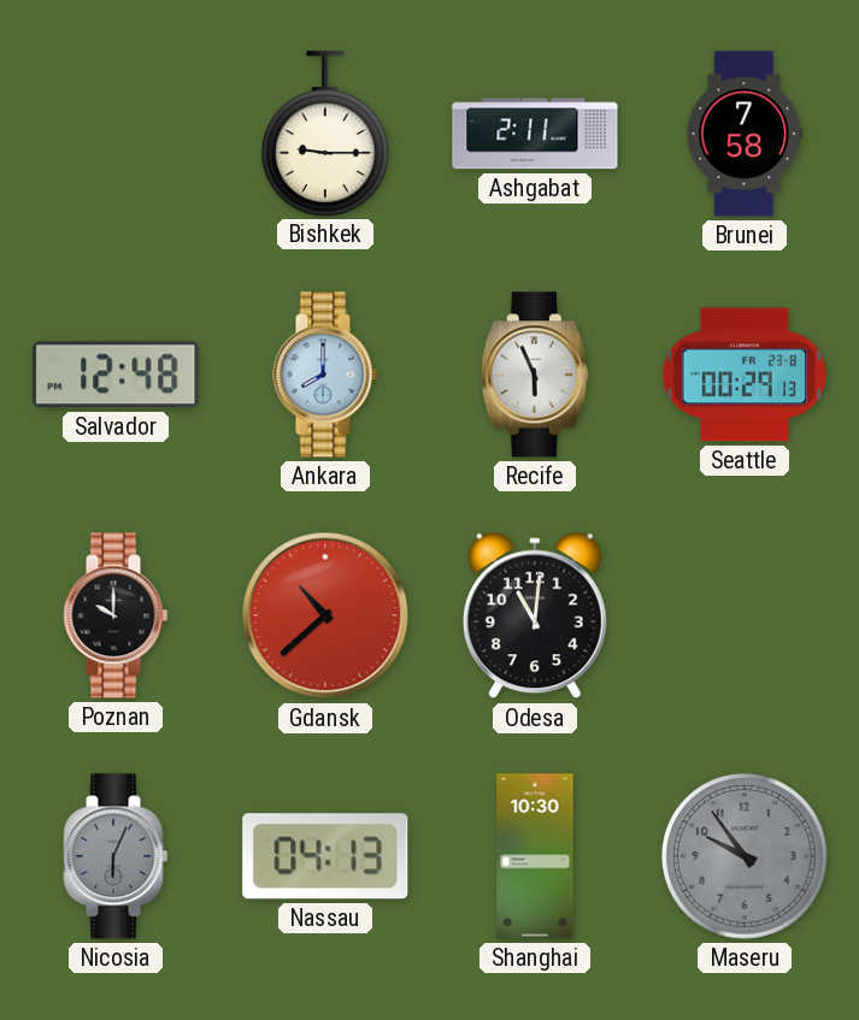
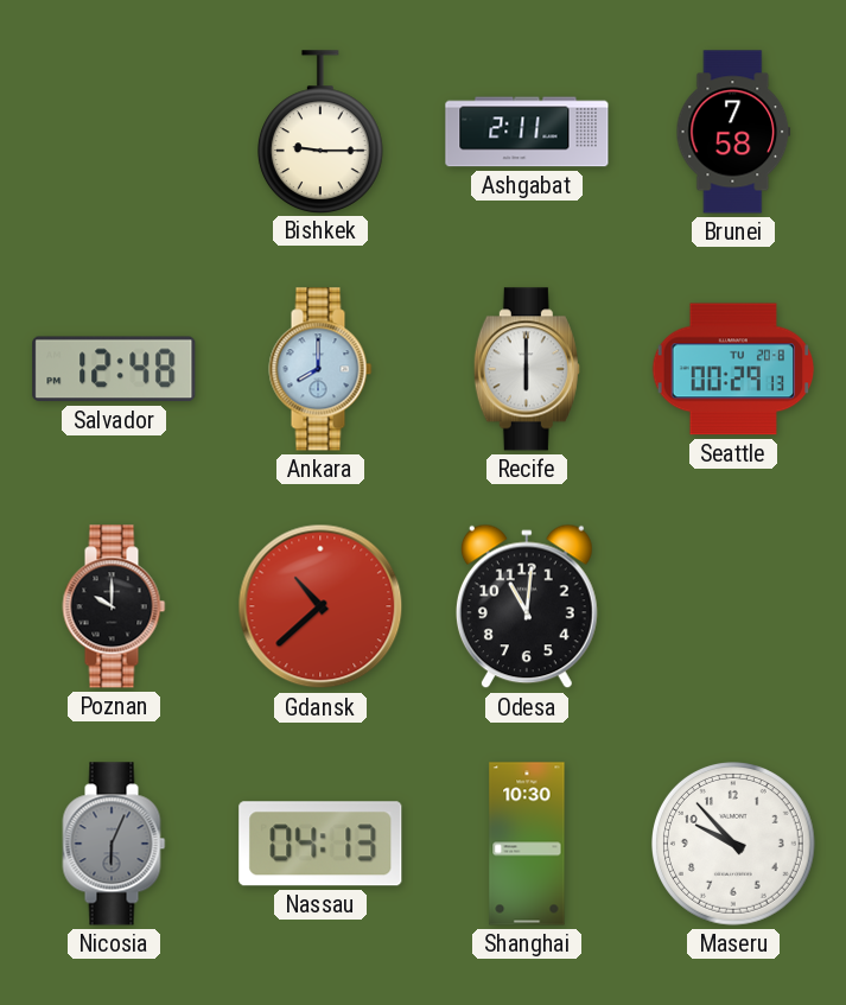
Recife: 5:56 -> 6:00 (527, 369)
Seattle date: FR 23-8 -> TU 20-8 (733, 369)
Maseru: 9:54 -> 9:53 (734, 845)
Maseru dial: grey -> white (734, 845)
